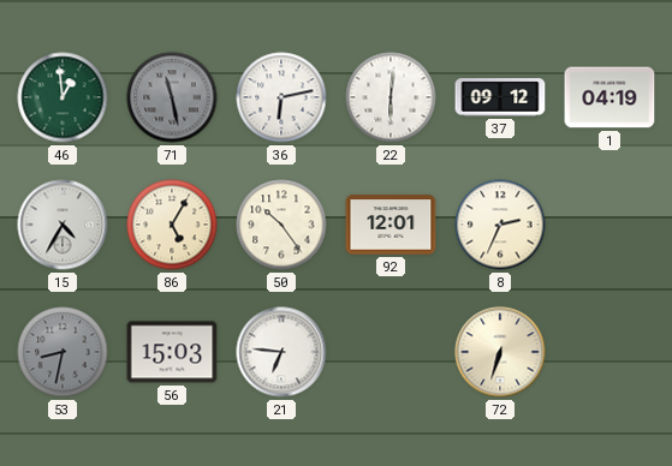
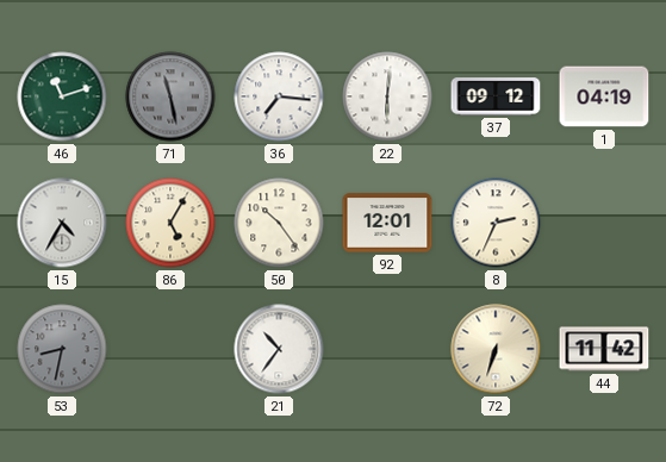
46: 12:59 -> 11:12 (62, 96)
36: 6:13 -> 7:16 (279, 96)
56: 15:03 -> none (172, 352)
21: 6:46 -> 10:36 (279, 349)
44: none -> 11:42 (604, 349)
